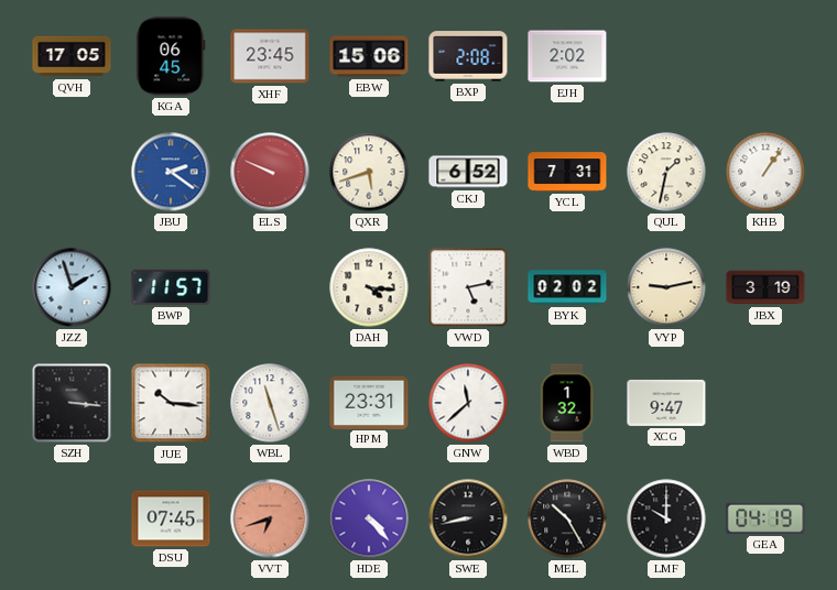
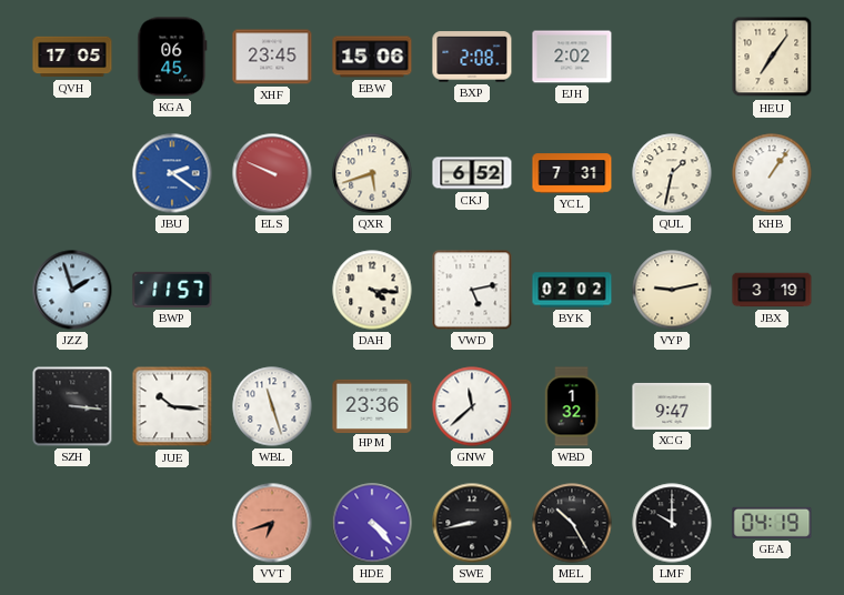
HEU: none -> 7:06 (772, 57)
HPM: 23:31 -> 23:36 (372, 405)
DSU: 07:45 -> none (171, 518)
